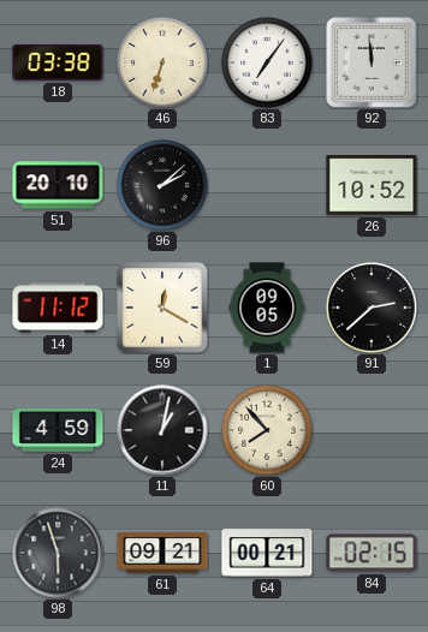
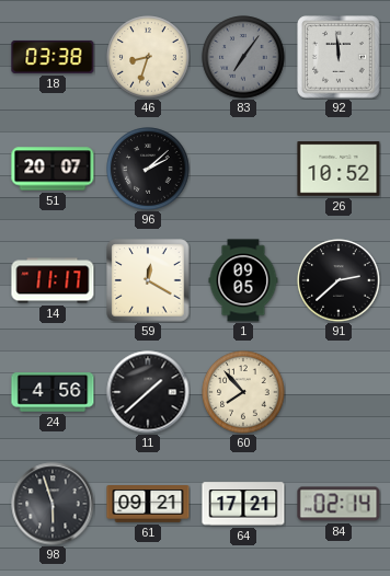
46: 6:33 -> 8:33 (148, 57)
83 dial: white -> grey (243, 57)
51: 20:10 -> 20:07 (53, 169)
14: 11:12 -> 11:17 (53, 280)
24: 4:59 -> 4:56 (53, 392)
11: 1:02 -> 1:38 (148, 392)
64: 00:21 -> 17:21 (243, 504)
84: 02:15 -> 02:14 (339, 504)
